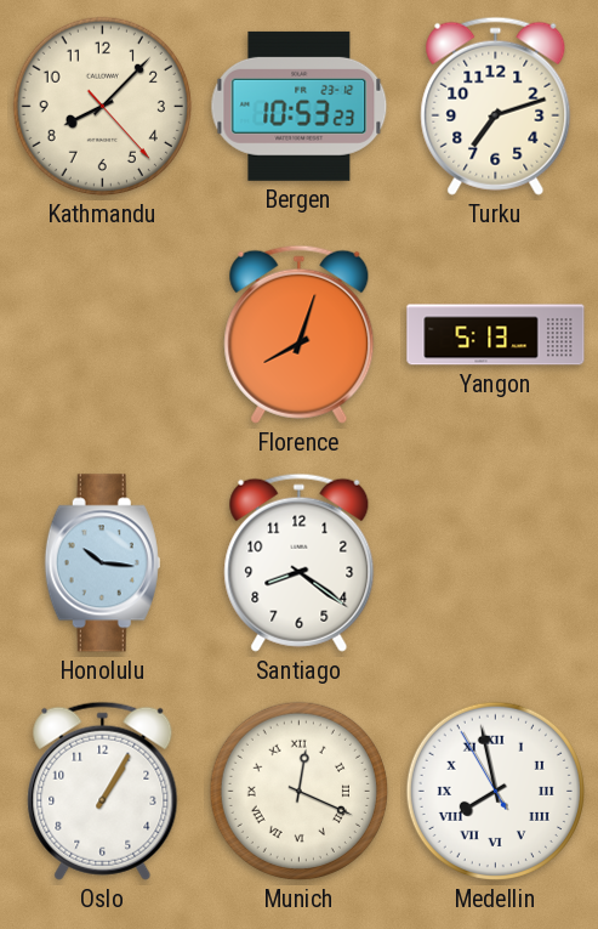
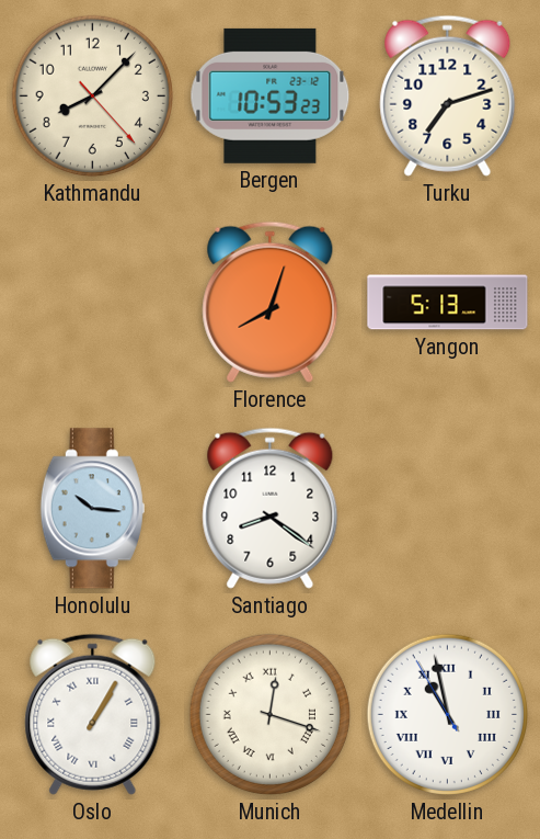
Oslo numerals: Arabic -> Roman (93, 714)
Munich: 12:19 -> 12:18 (269, 714)
Medellin: 7:57 -> 10:57 (447, 714)
